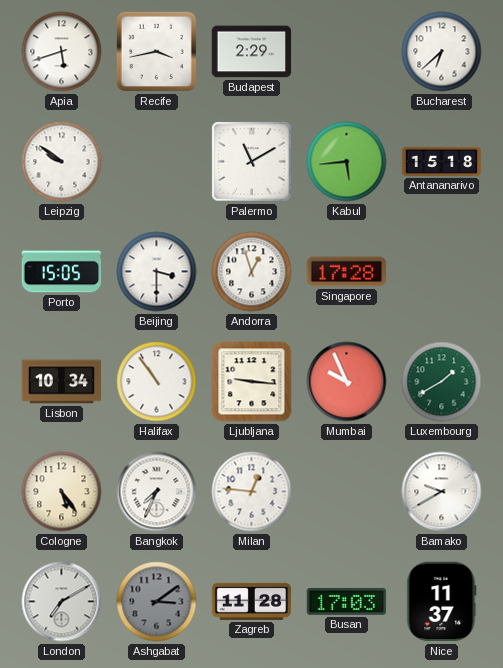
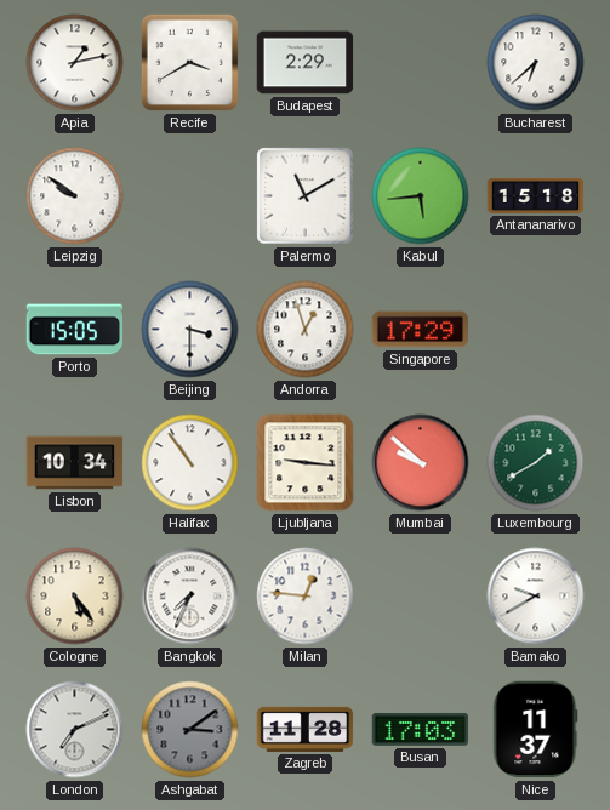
Apia: 5:42 -> 1:13 (75, 63)
Recife: 3:43 -> 3:40 (189, 62)
Singapore: 17:28 -> 17:29 (421, 330)
Mumbai: 9:56 -> 9:52 (421, 463)
London: 7:10 -> 7:11 (75, 730)
